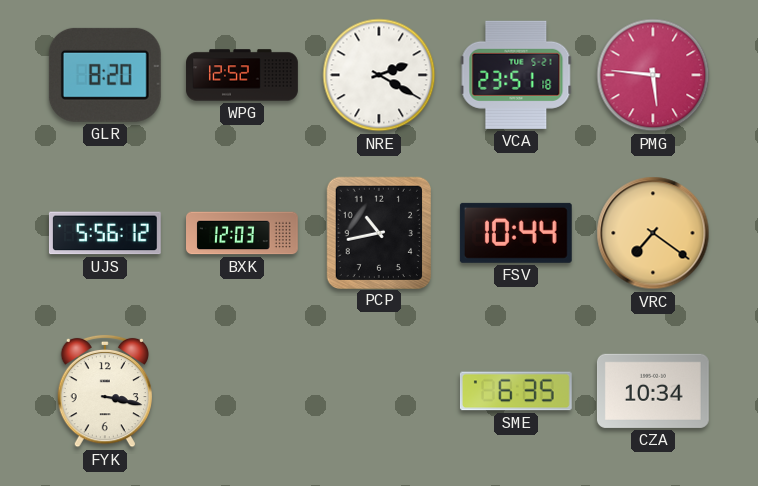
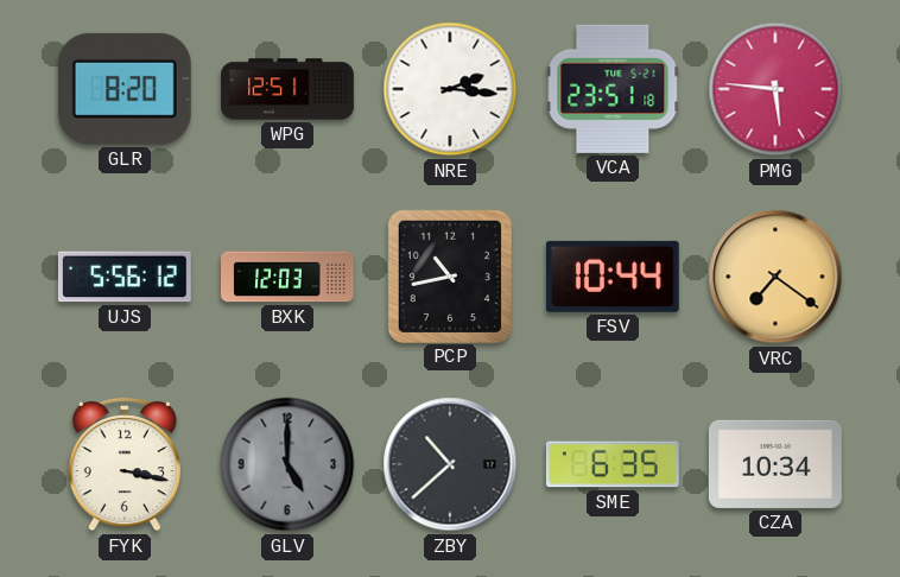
WPG: 12:52 -> 12:51 (287, 89)
NRE: 2:20 -> 2:16 (450, 89)
GLV: none -> 5:00 (287, 464)
ZBY: none -> 10:38 (450, 464)
